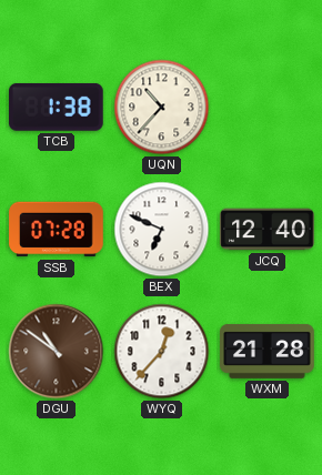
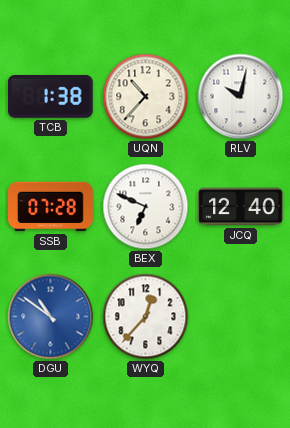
RLV: none -> 10:02 (241, 97)
DGU dial: brown -> blue (51, 317)
WXM: 21:28 -> none (268, 351)
